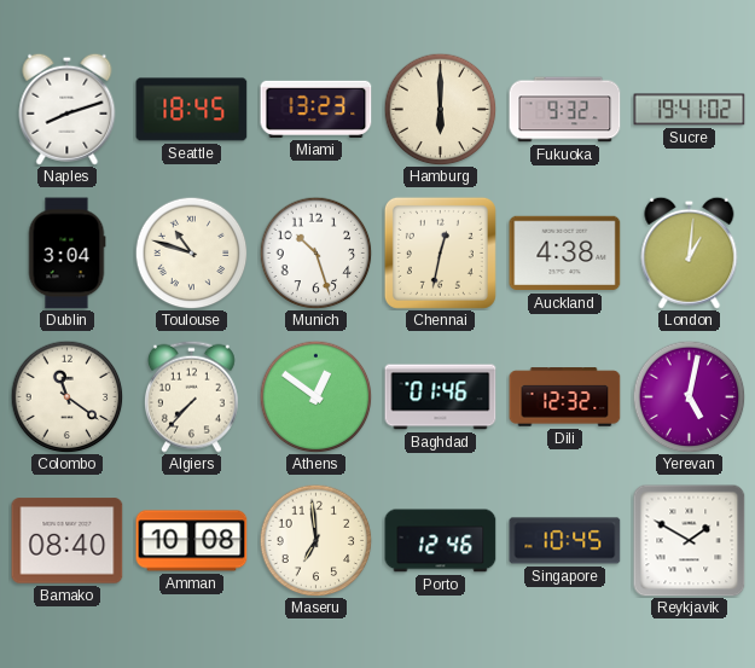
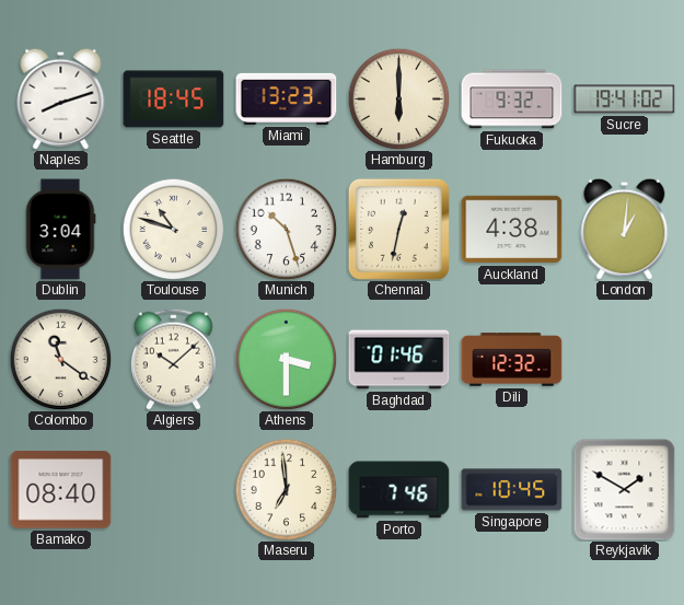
Algiers: 7:37 -> 10:08 (173, 359)
Athens: 12:51 -> 3:30 (286, 359)
Yerevan: 5:02 -> none (689, 396)
Amman: 10:08 -> none (192, 541)
Porto: 12:46 -> 7:46 (399, 490)
